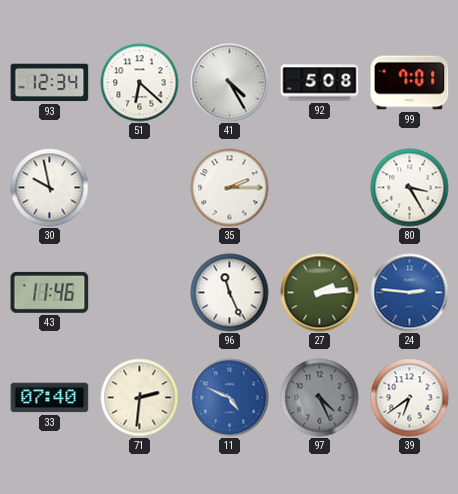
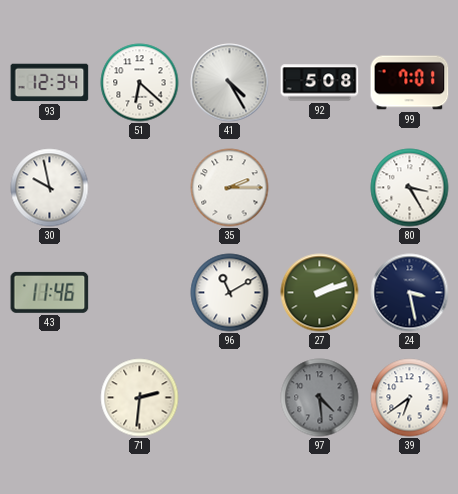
96: 11:26 -> 11:10 (230, 293)
27: 2:14 -> 2:12 (320, 293)
24: 2:46 -> 3:28 (410, 293)
24 dial: blue -> navy (410, 293)
33: 07:40 -> none (50, 398)
11: 4:49 -> none (230, 398)
97: 4:26 -> 4:29 (320, 398)
